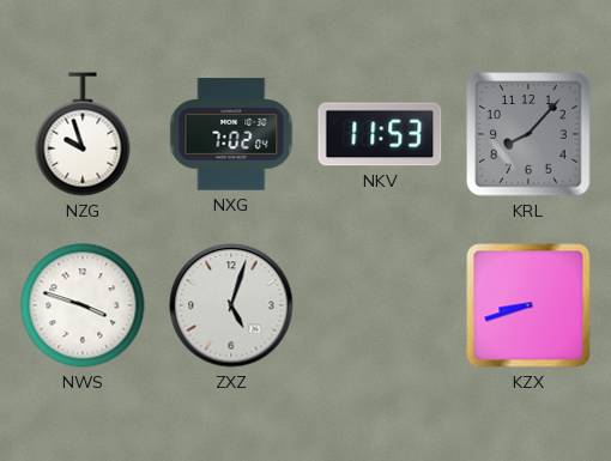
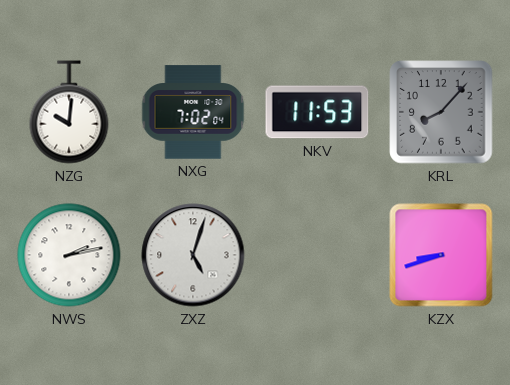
NZG: 9:57 -> 10:01 (69, 112)
NWS: 3:48 -> 2:13 (69, 255)
